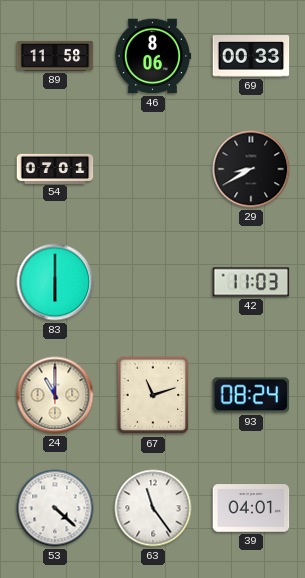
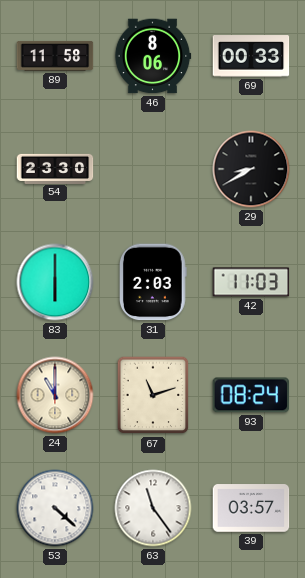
54: 07:01 -> 23:30 (55, 168)
31: none -> 2:03 (154, 282)
39: 04:01 -> 03:57 (251, 508)
